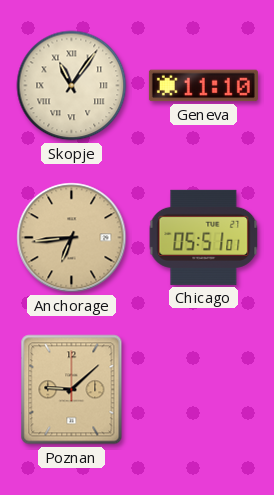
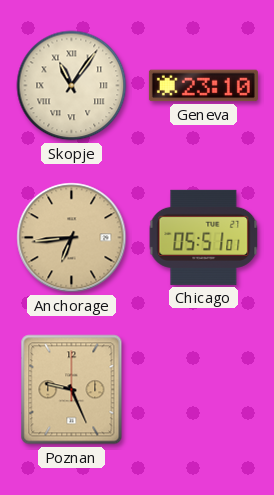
Geneva: 11:10 -> 23:10 (203, 86)
Poznan: 9:08 -> 9:26 (72, 390)
